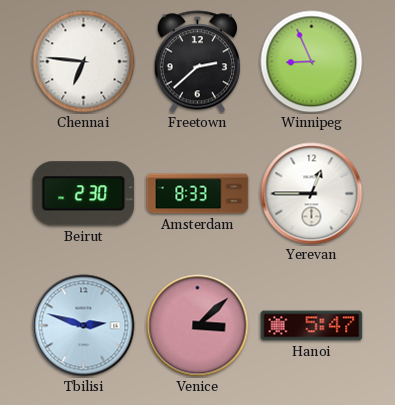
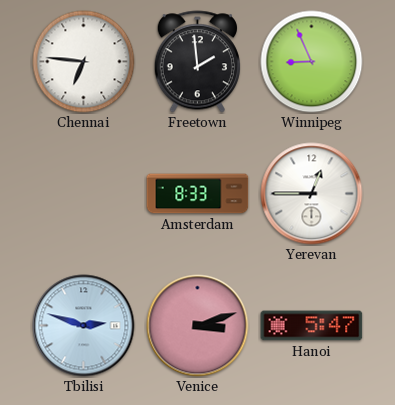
Freetown: 2:38 -> 1:59 (197, 62)
Beirut: 2:30 -> none (84, 194)
Venice: 3:08 -> 3:12 (198, 326)
